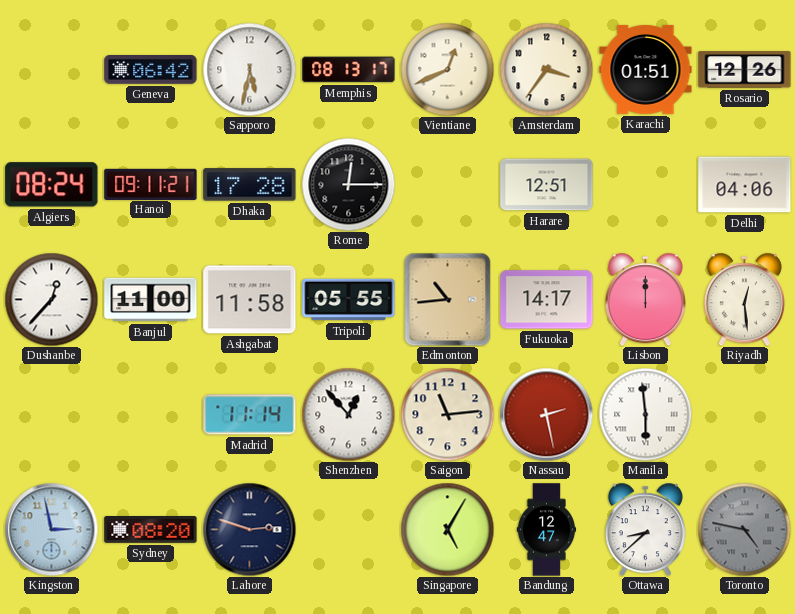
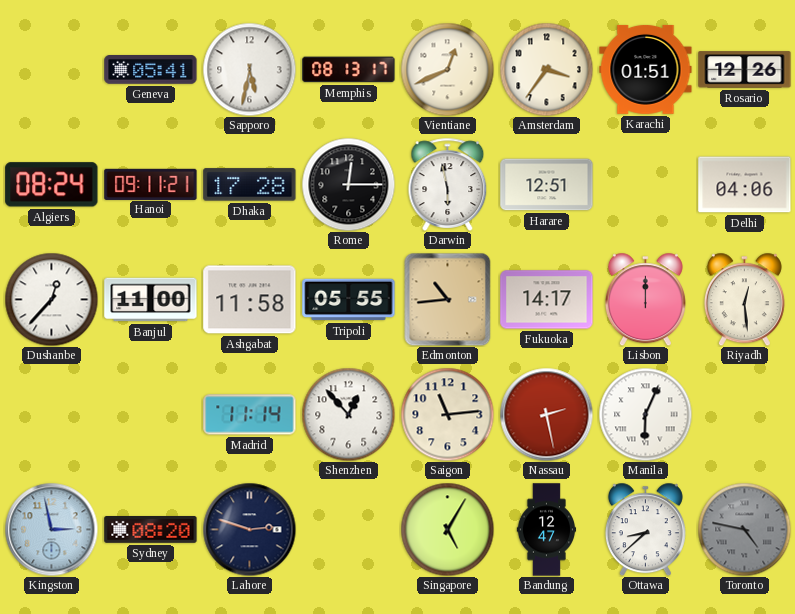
Geneva: 06:42 -> 05:41 (151, 70)
Darwin: none -> 5:58 (448, 184)
Manila: 5:59 -> 6:04 (645, 414)
